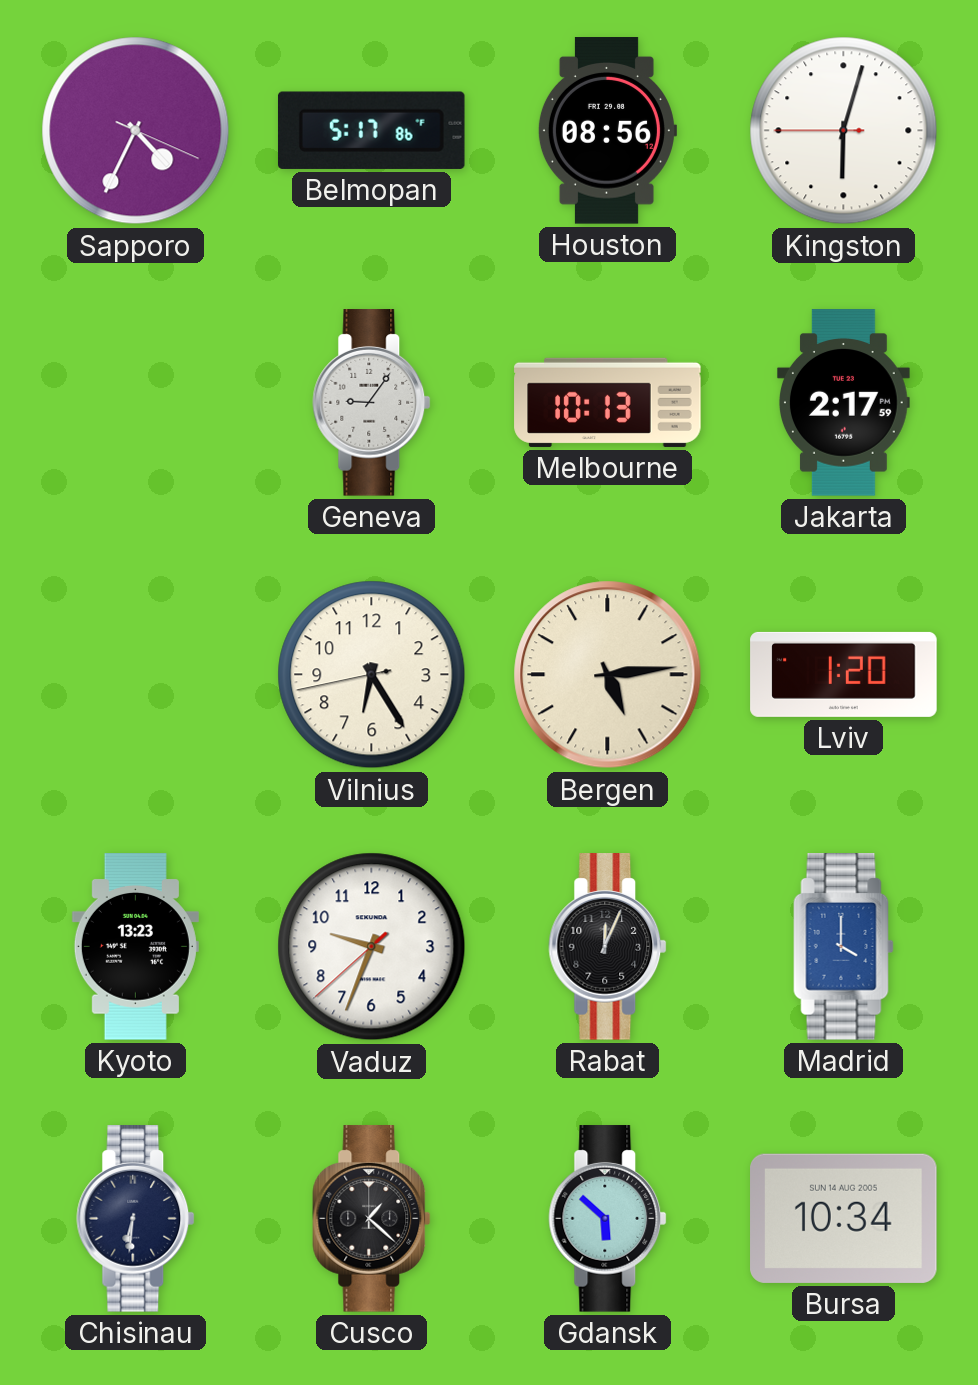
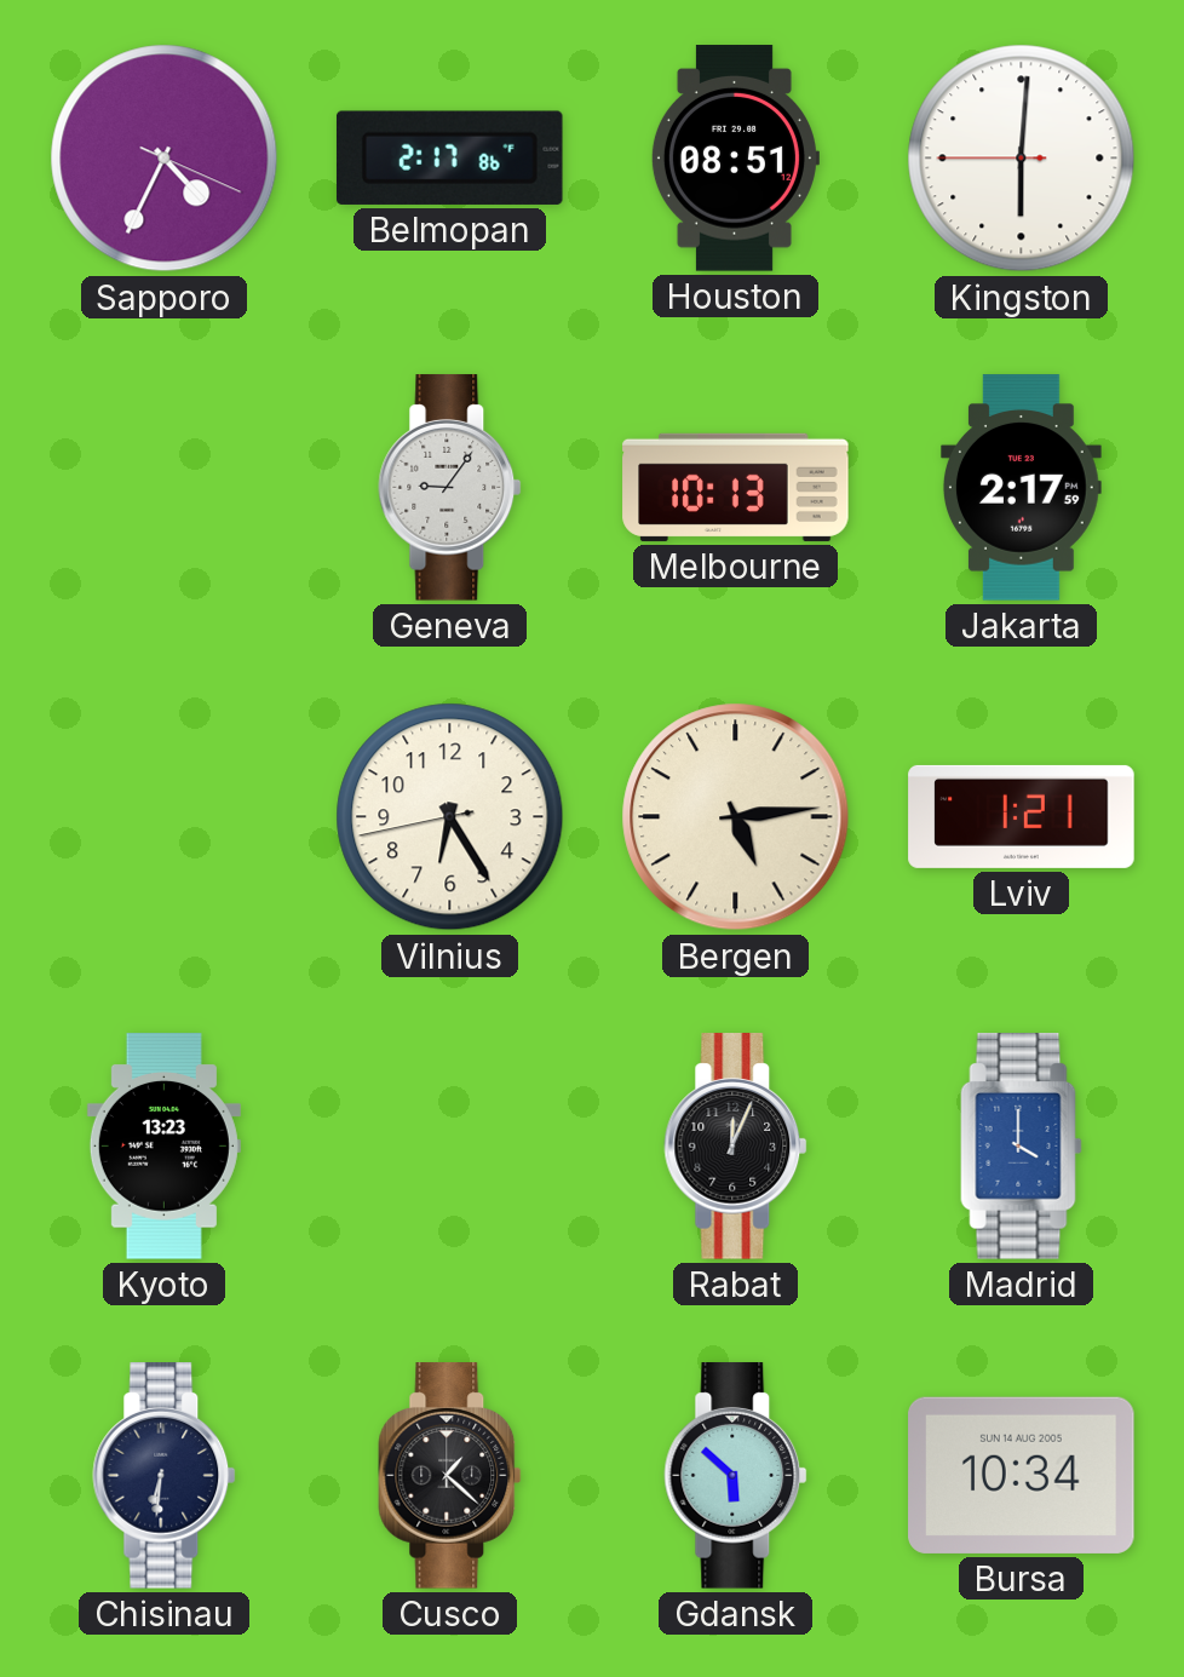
Belmopan: 5:17 -> 2:17 (449, 157)
Houston: 08:56 -> 08:51 (735, 159)
Kingston: 6:02 -> 6:00 (1022, 159)
Lviv: 1:20 -> 1:21 (1022, 816)
Vaduz: 9:33 -> none (372, 947)
